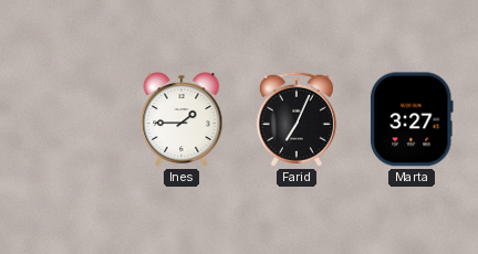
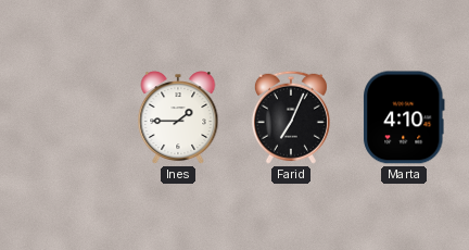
Marta: 3:27 -> 4:10 (405, 117)
